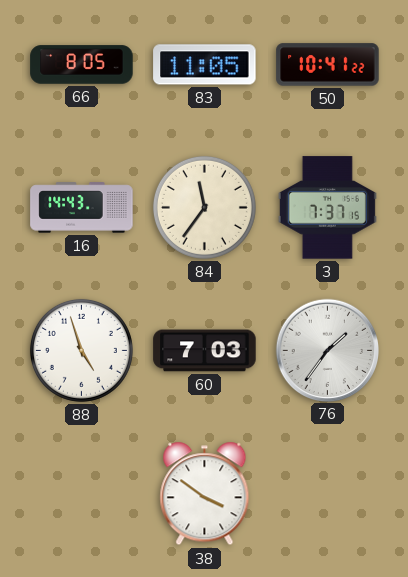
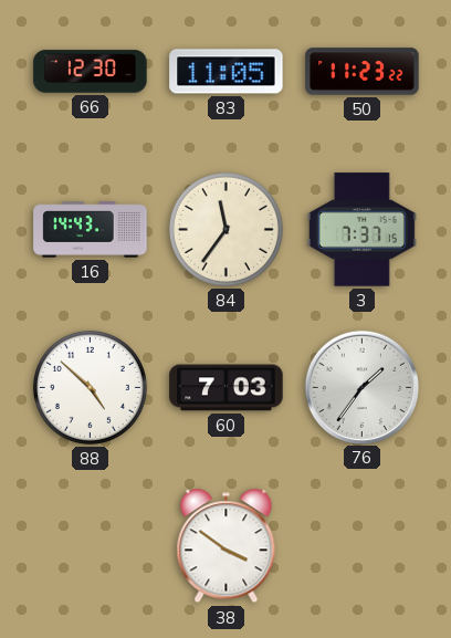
66: 8:05 -> 12:30 (91, 72)
50: 10:41 -> 11:23 (363, 72)
88: 4:57 -> 4:52 (90, 387)
